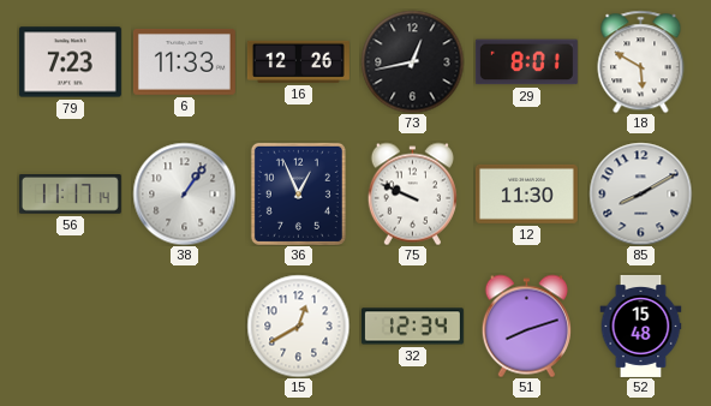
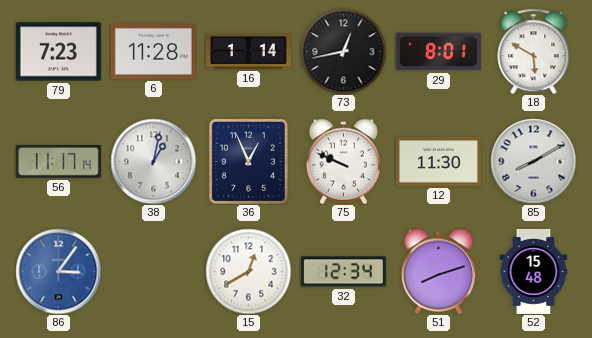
6: 11:33 -> 11:28 (153, 52)
16: 12:26 -> 1:14 (248, 51)
38: 1:06 -> 1:02 (153, 161)
86: none -> 3:06 (58, 271)
